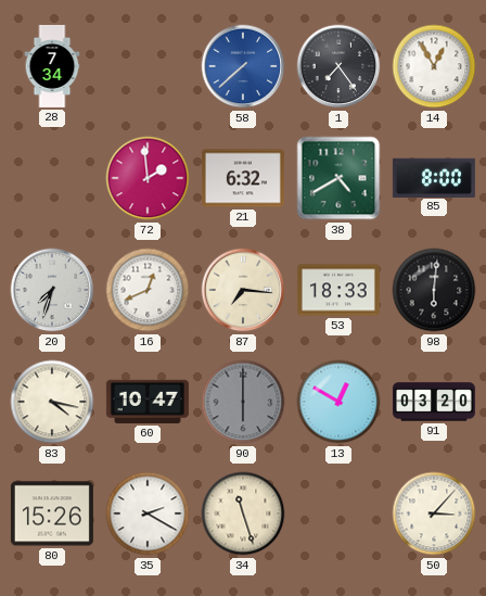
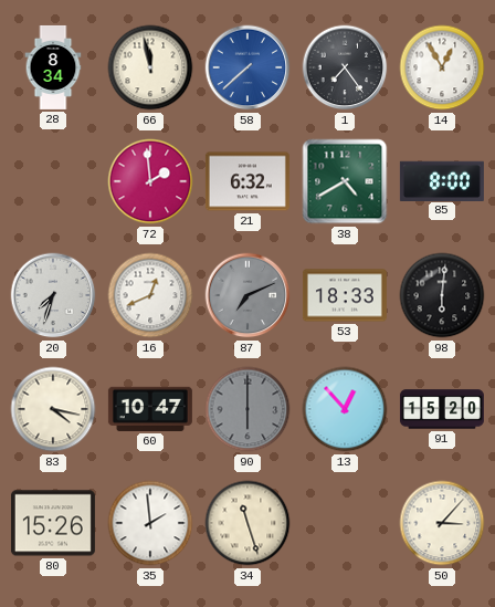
28: 7:34 -> 8:34 (53, 67)
66: none -> 11:58 (150, 67)
87: 7:16 -> 7:11 (247, 295)
87 dial: cream -> grey (247, 295)
13: 12:50 -> 12:53 (345, 409)
91: 03:20 -> 15:20 (442, 409)
35: 2:20 -> 1:59 (150, 523)
